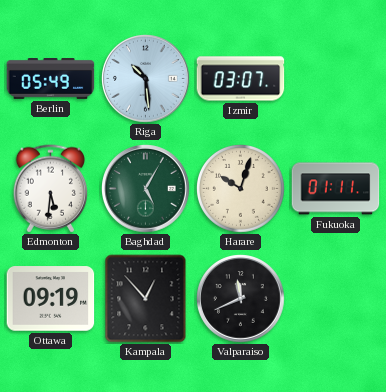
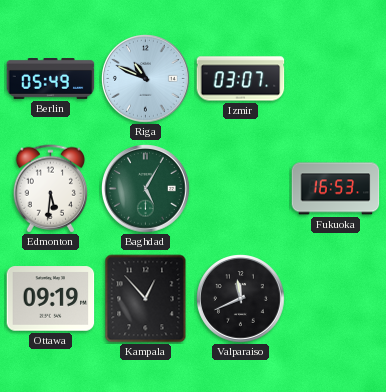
Riga: 10:29 -> 10:49 (146, 79)
Harare: 10:03 -> none (241, 189)
Fukuoka: 01:11 -> 16:53 (336, 189)
